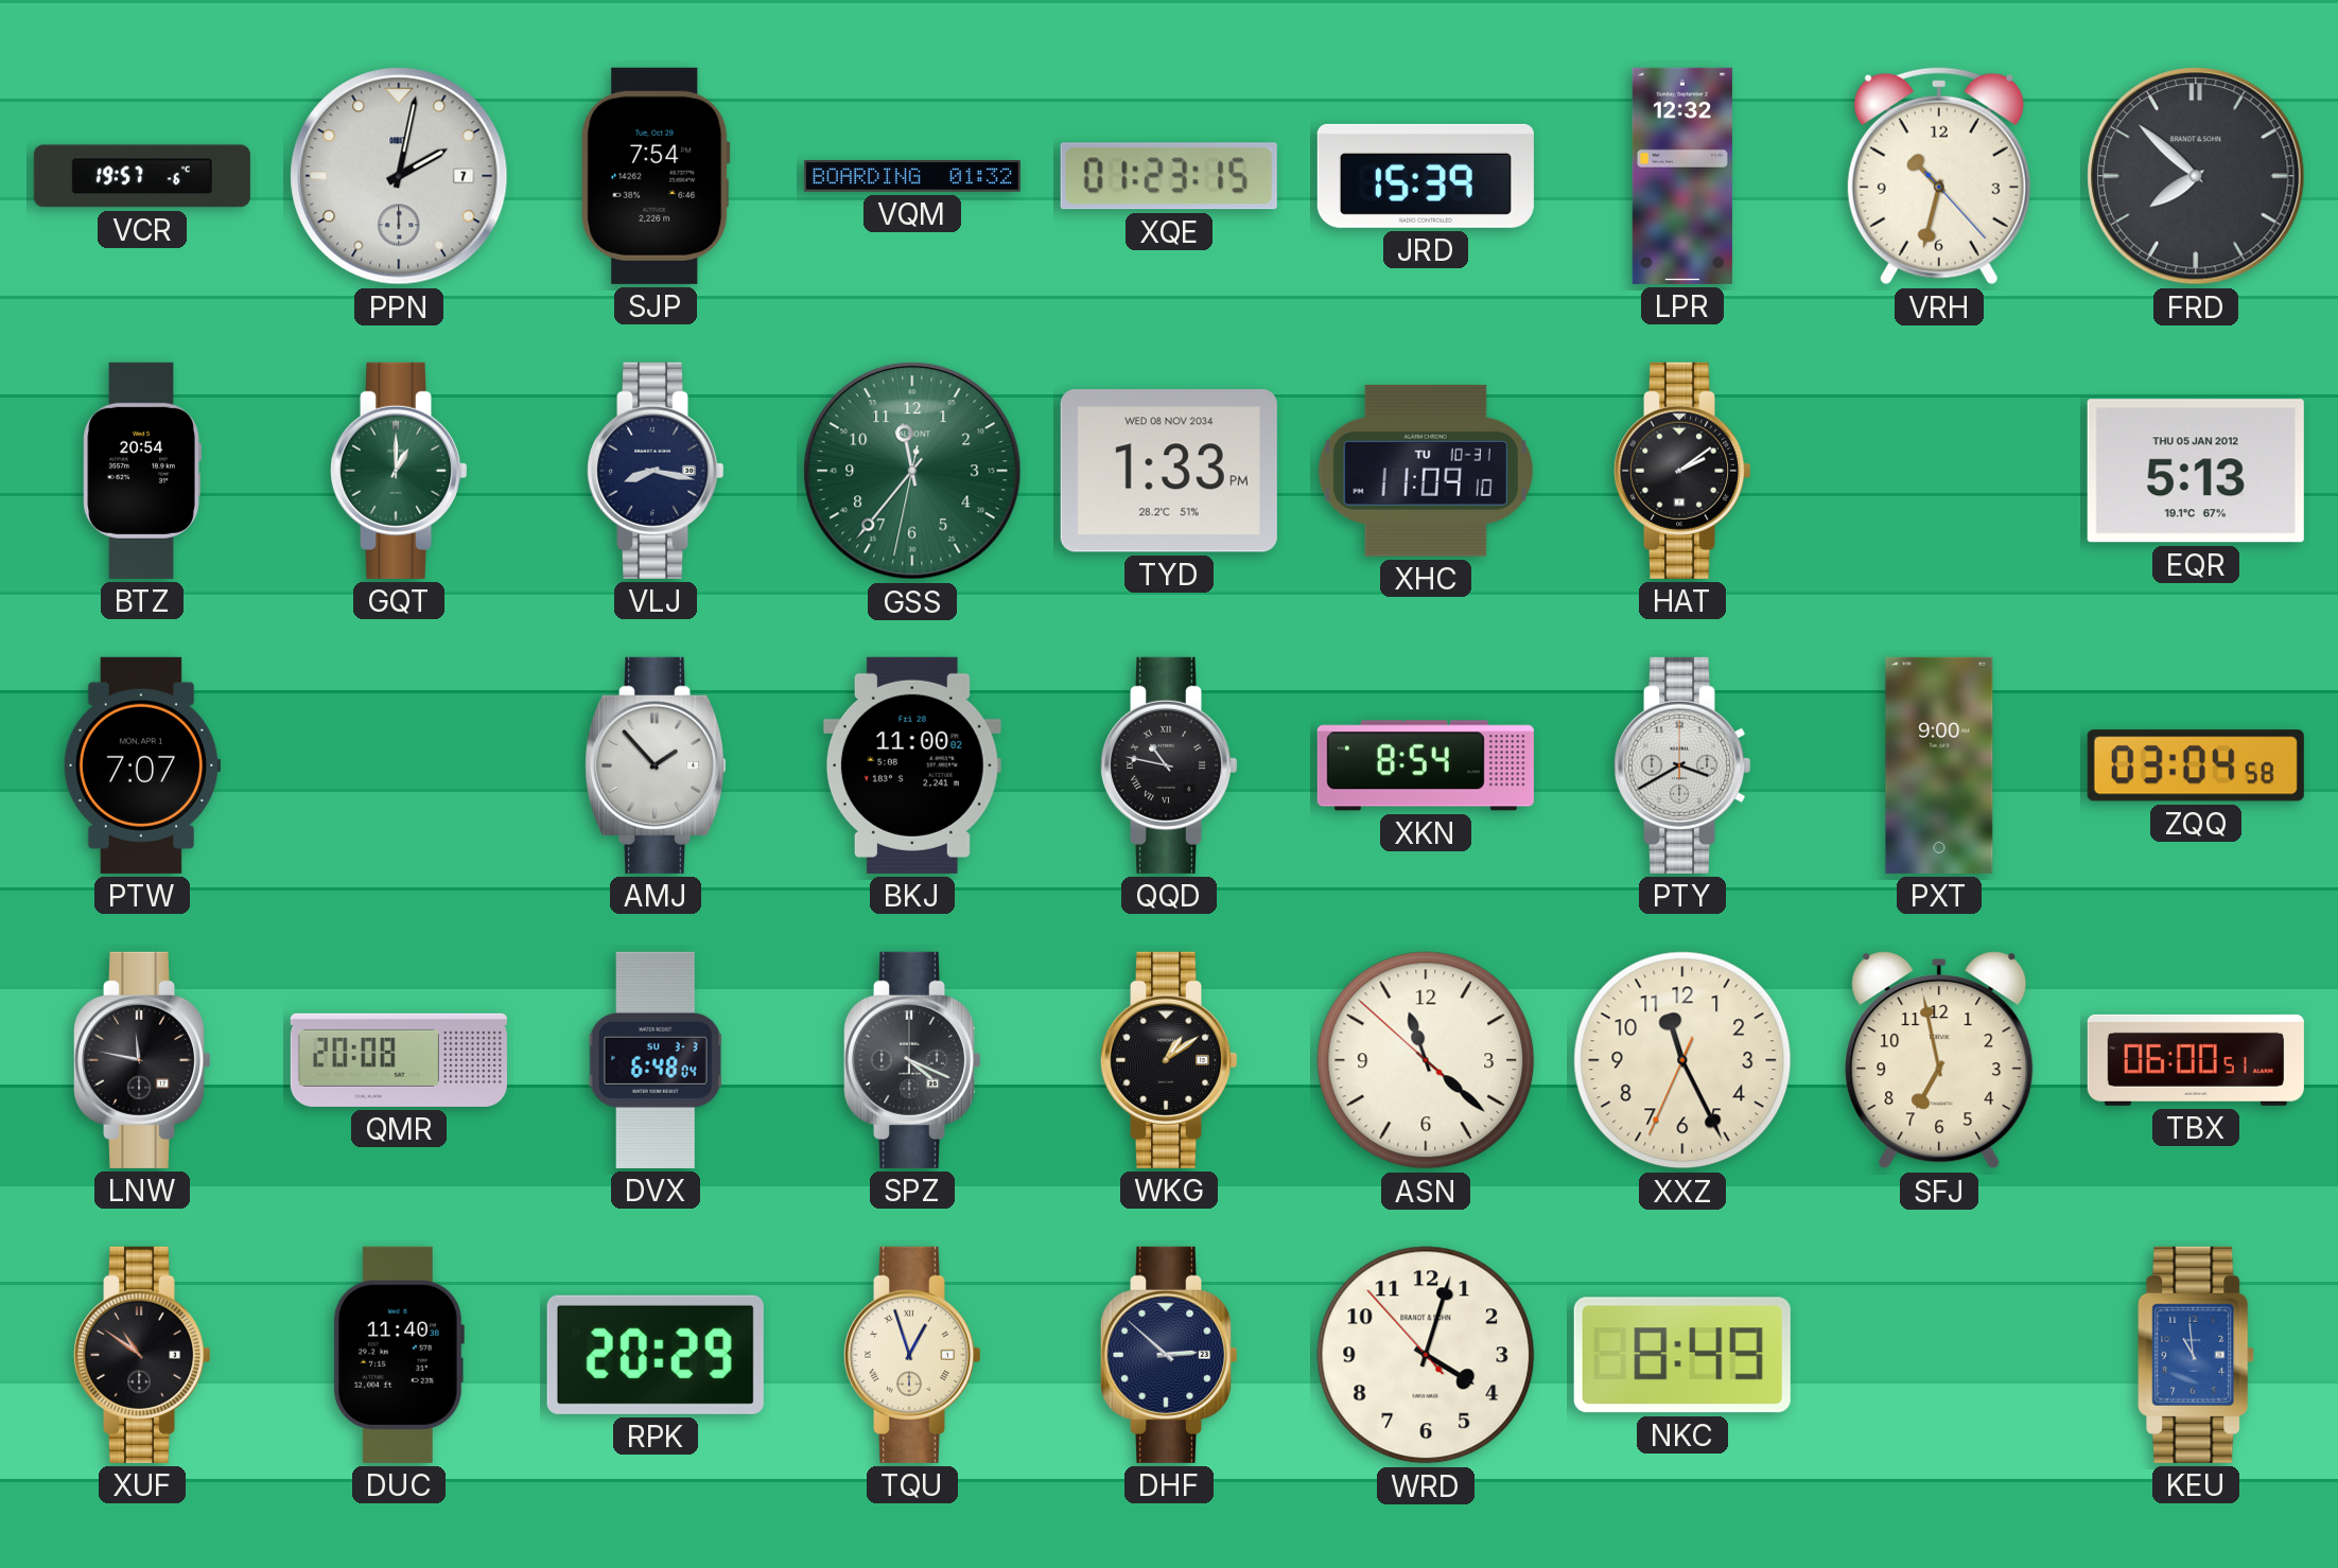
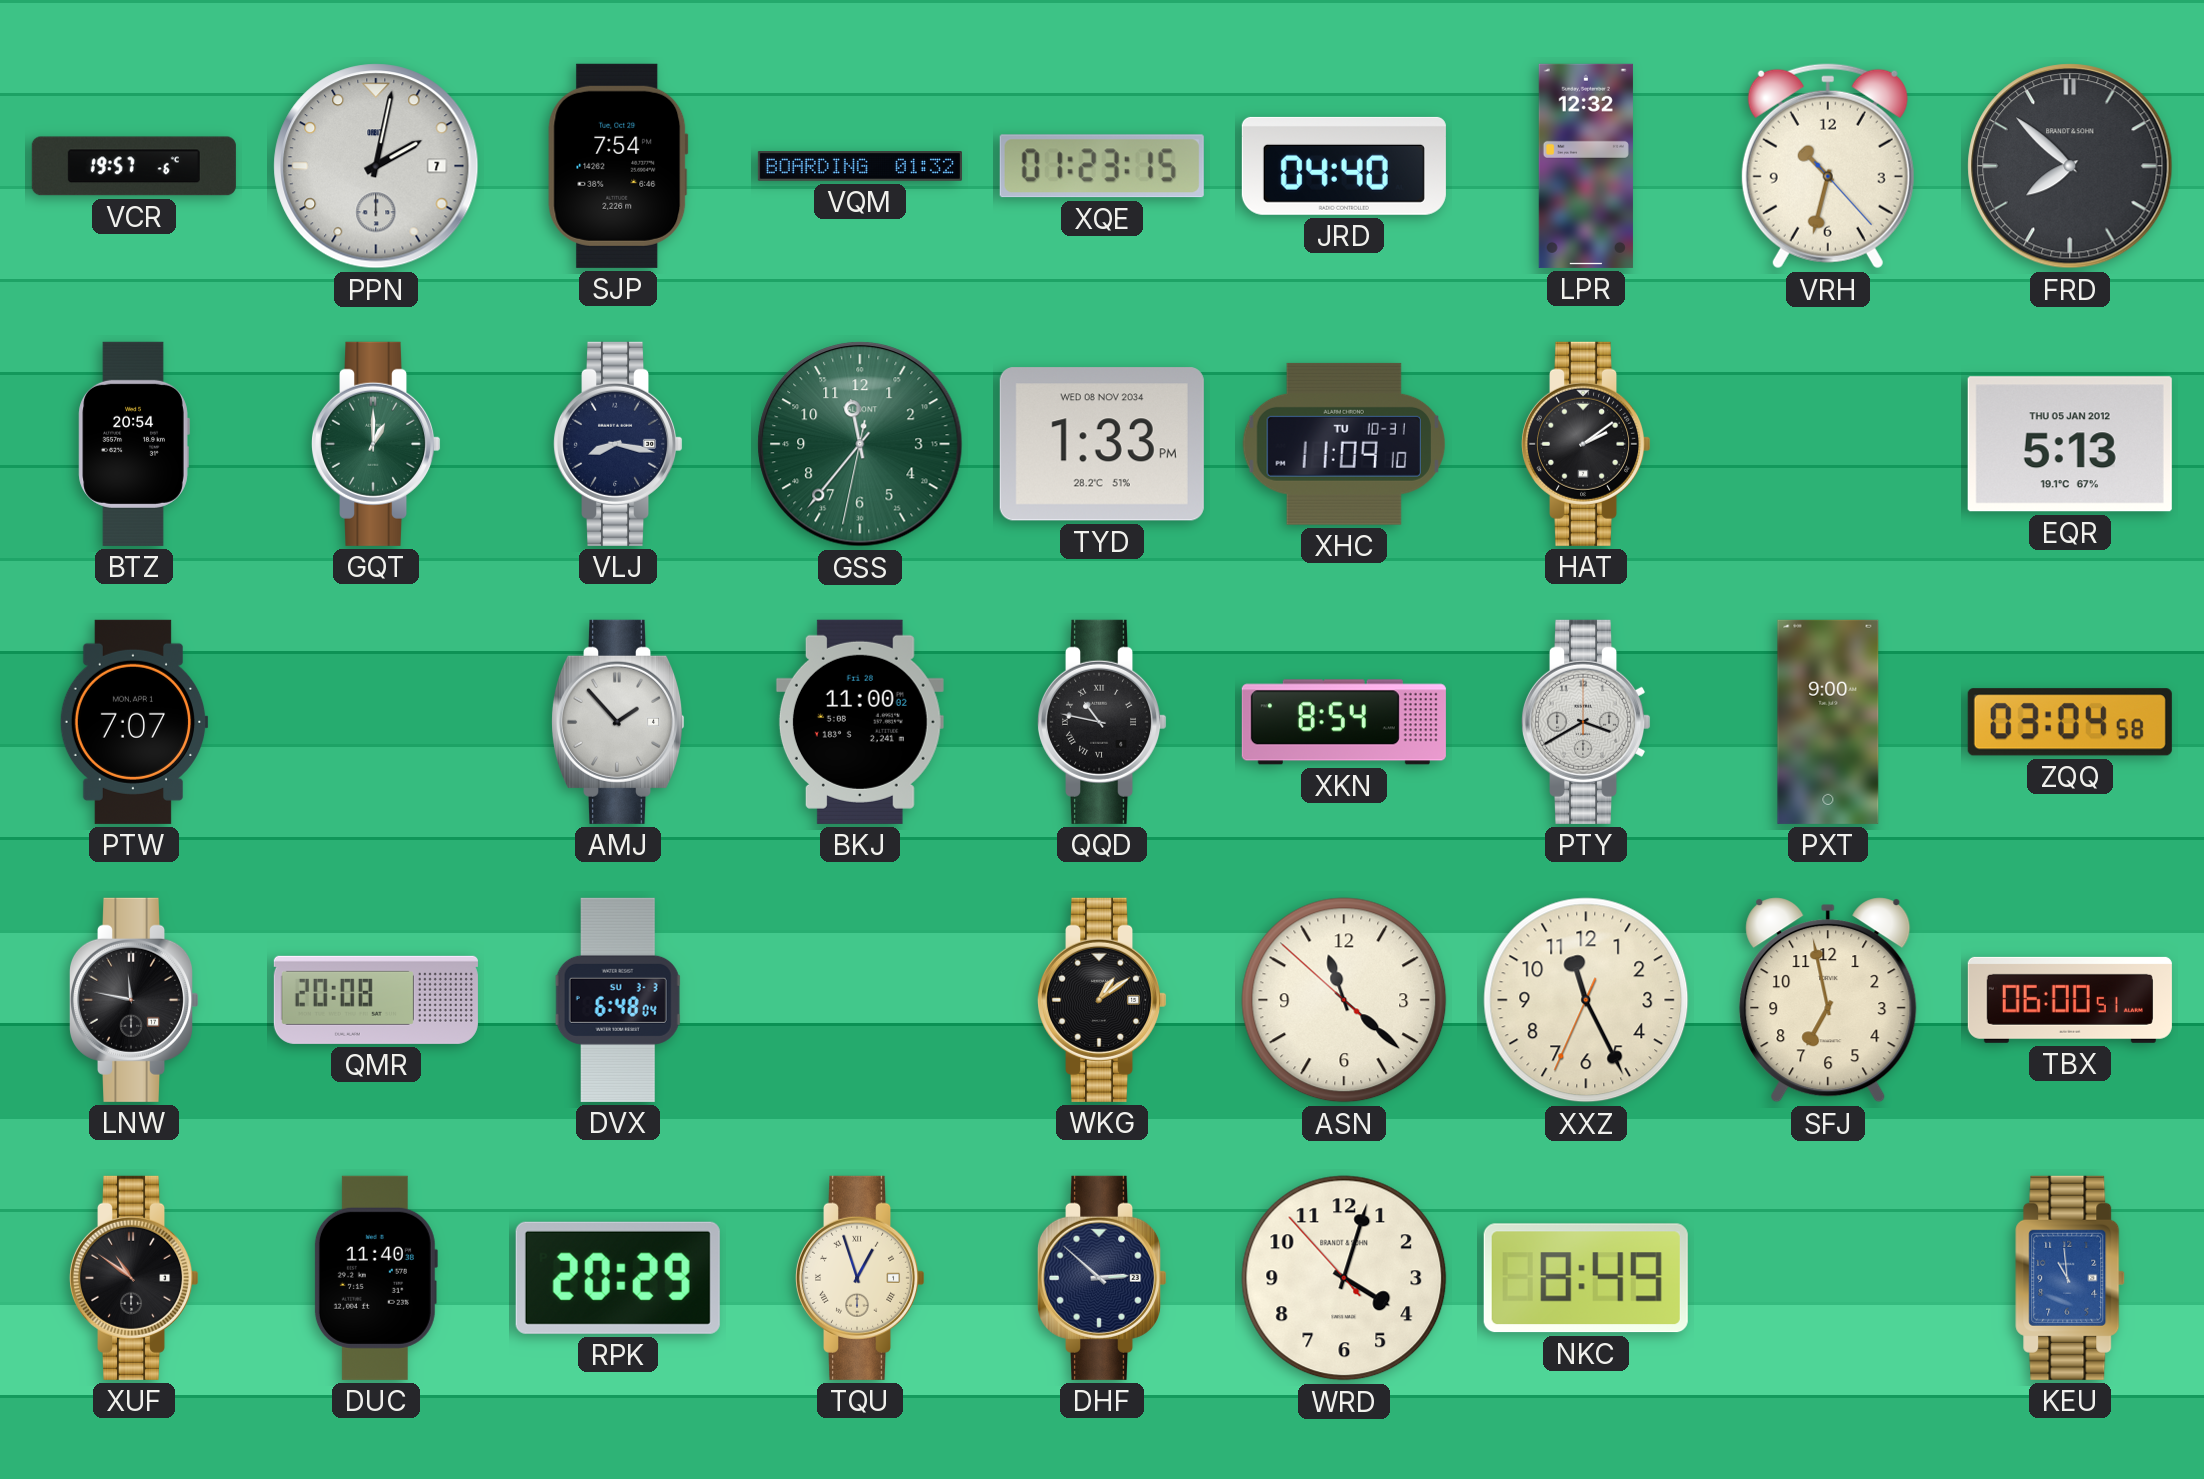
JRD: 15:39 -> 04:40 (1344, 166)
SPZ: 4:19 -> none (912, 1060)
